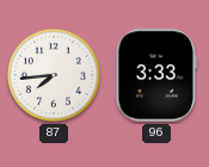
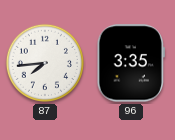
96: 3:33 -> 3:35 (131, 63)
